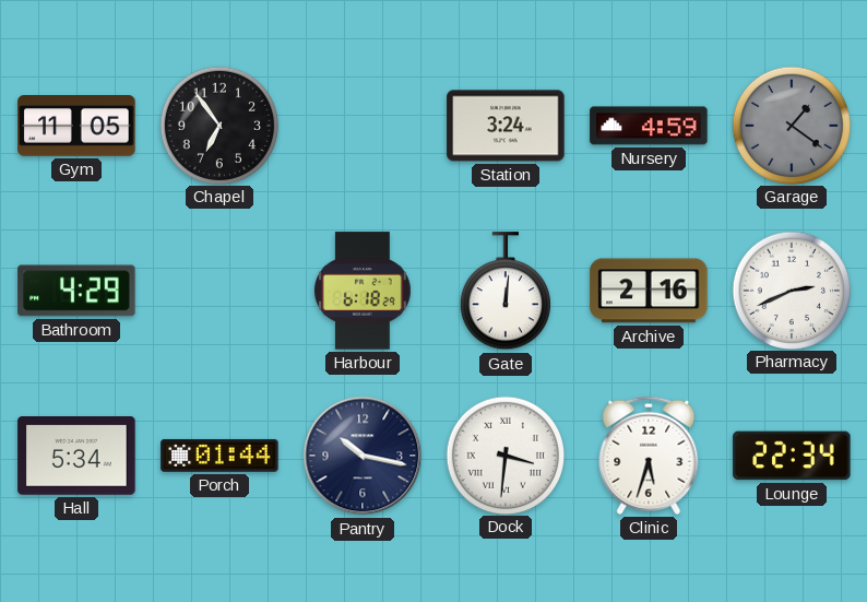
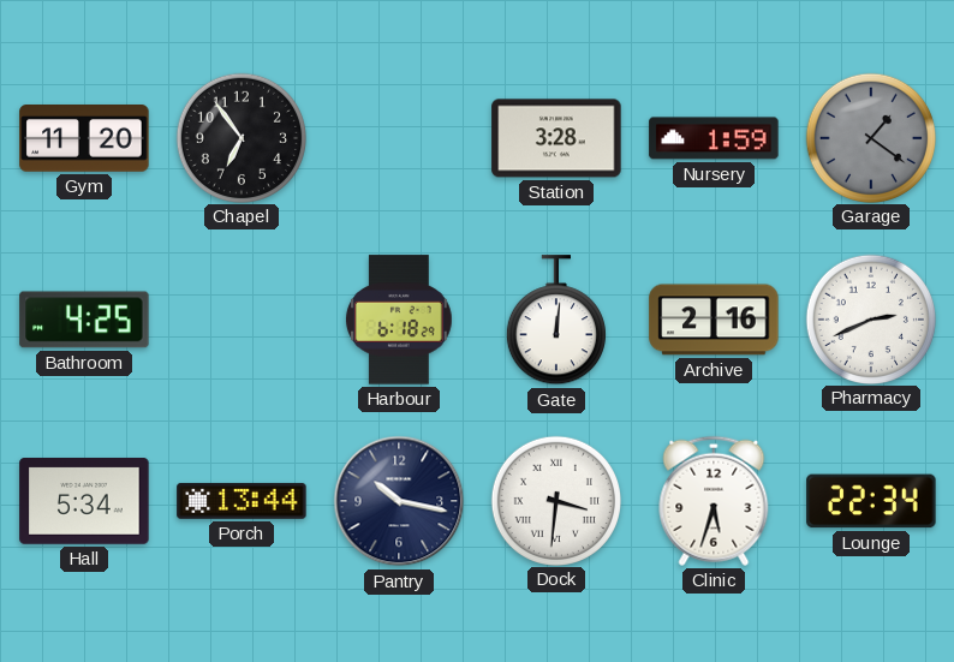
Gym: 11:05 -> 11:20 (84, 139)
Station: 3:24 -> 3:28 (556, 138)
Nursery: 4:59 -> 1:59 (714, 138)
Bathroom: 4:29 -> 4:25 (84, 320)
Porch: 01:44 -> 13:44 (242, 501)
